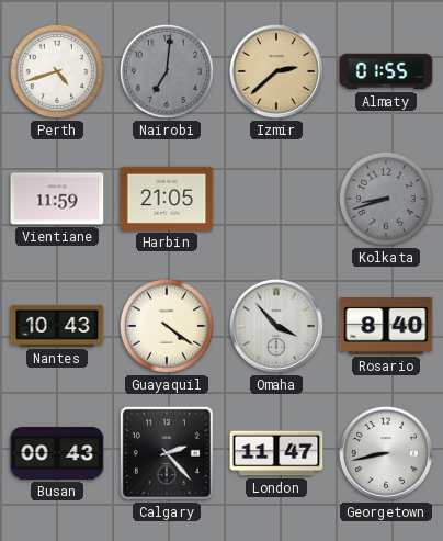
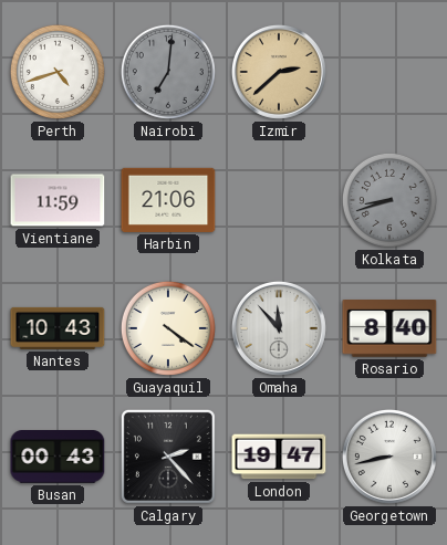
Almaty: 01:55 -> none (386, 71)
Harbin: 21:05 -> 21:06 (168, 200)
Omaha: 3:53 -> 11:53 (279, 328)
London: 11:47 -> 19:47 (279, 457)
